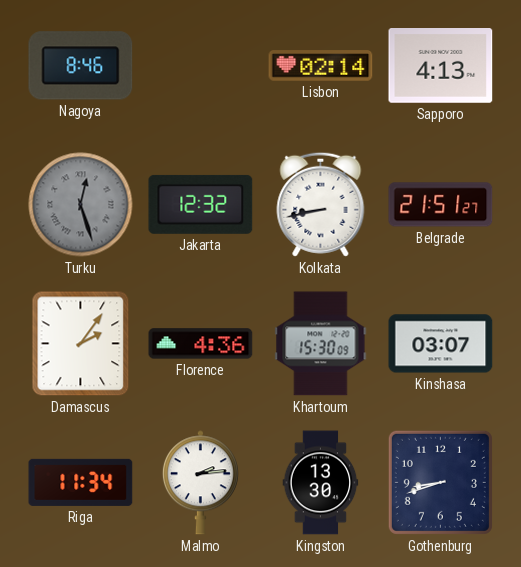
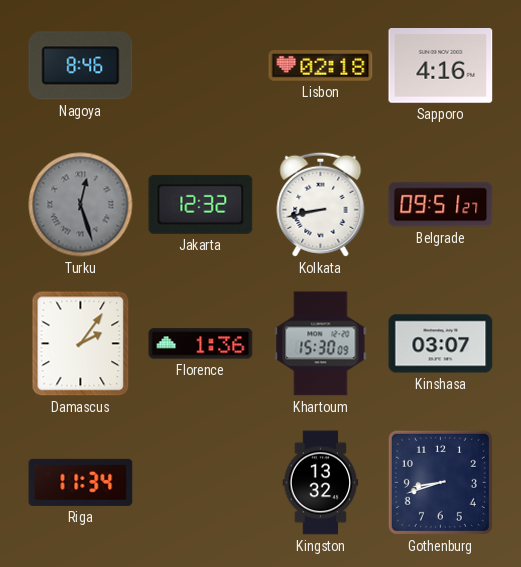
Lisbon: 02:14 -> 02:18 (321, 66)
Sapporo: 4:13 -> 4:16 (441, 66)
Belgrade: 21:51 -> 09:51 (441, 205)
Florence: 4:36 -> 1:36 (201, 344)
Malmo: 2:14 -> none (200, 483)
Kingston: 13:30 -> 13:32 (321, 483)
